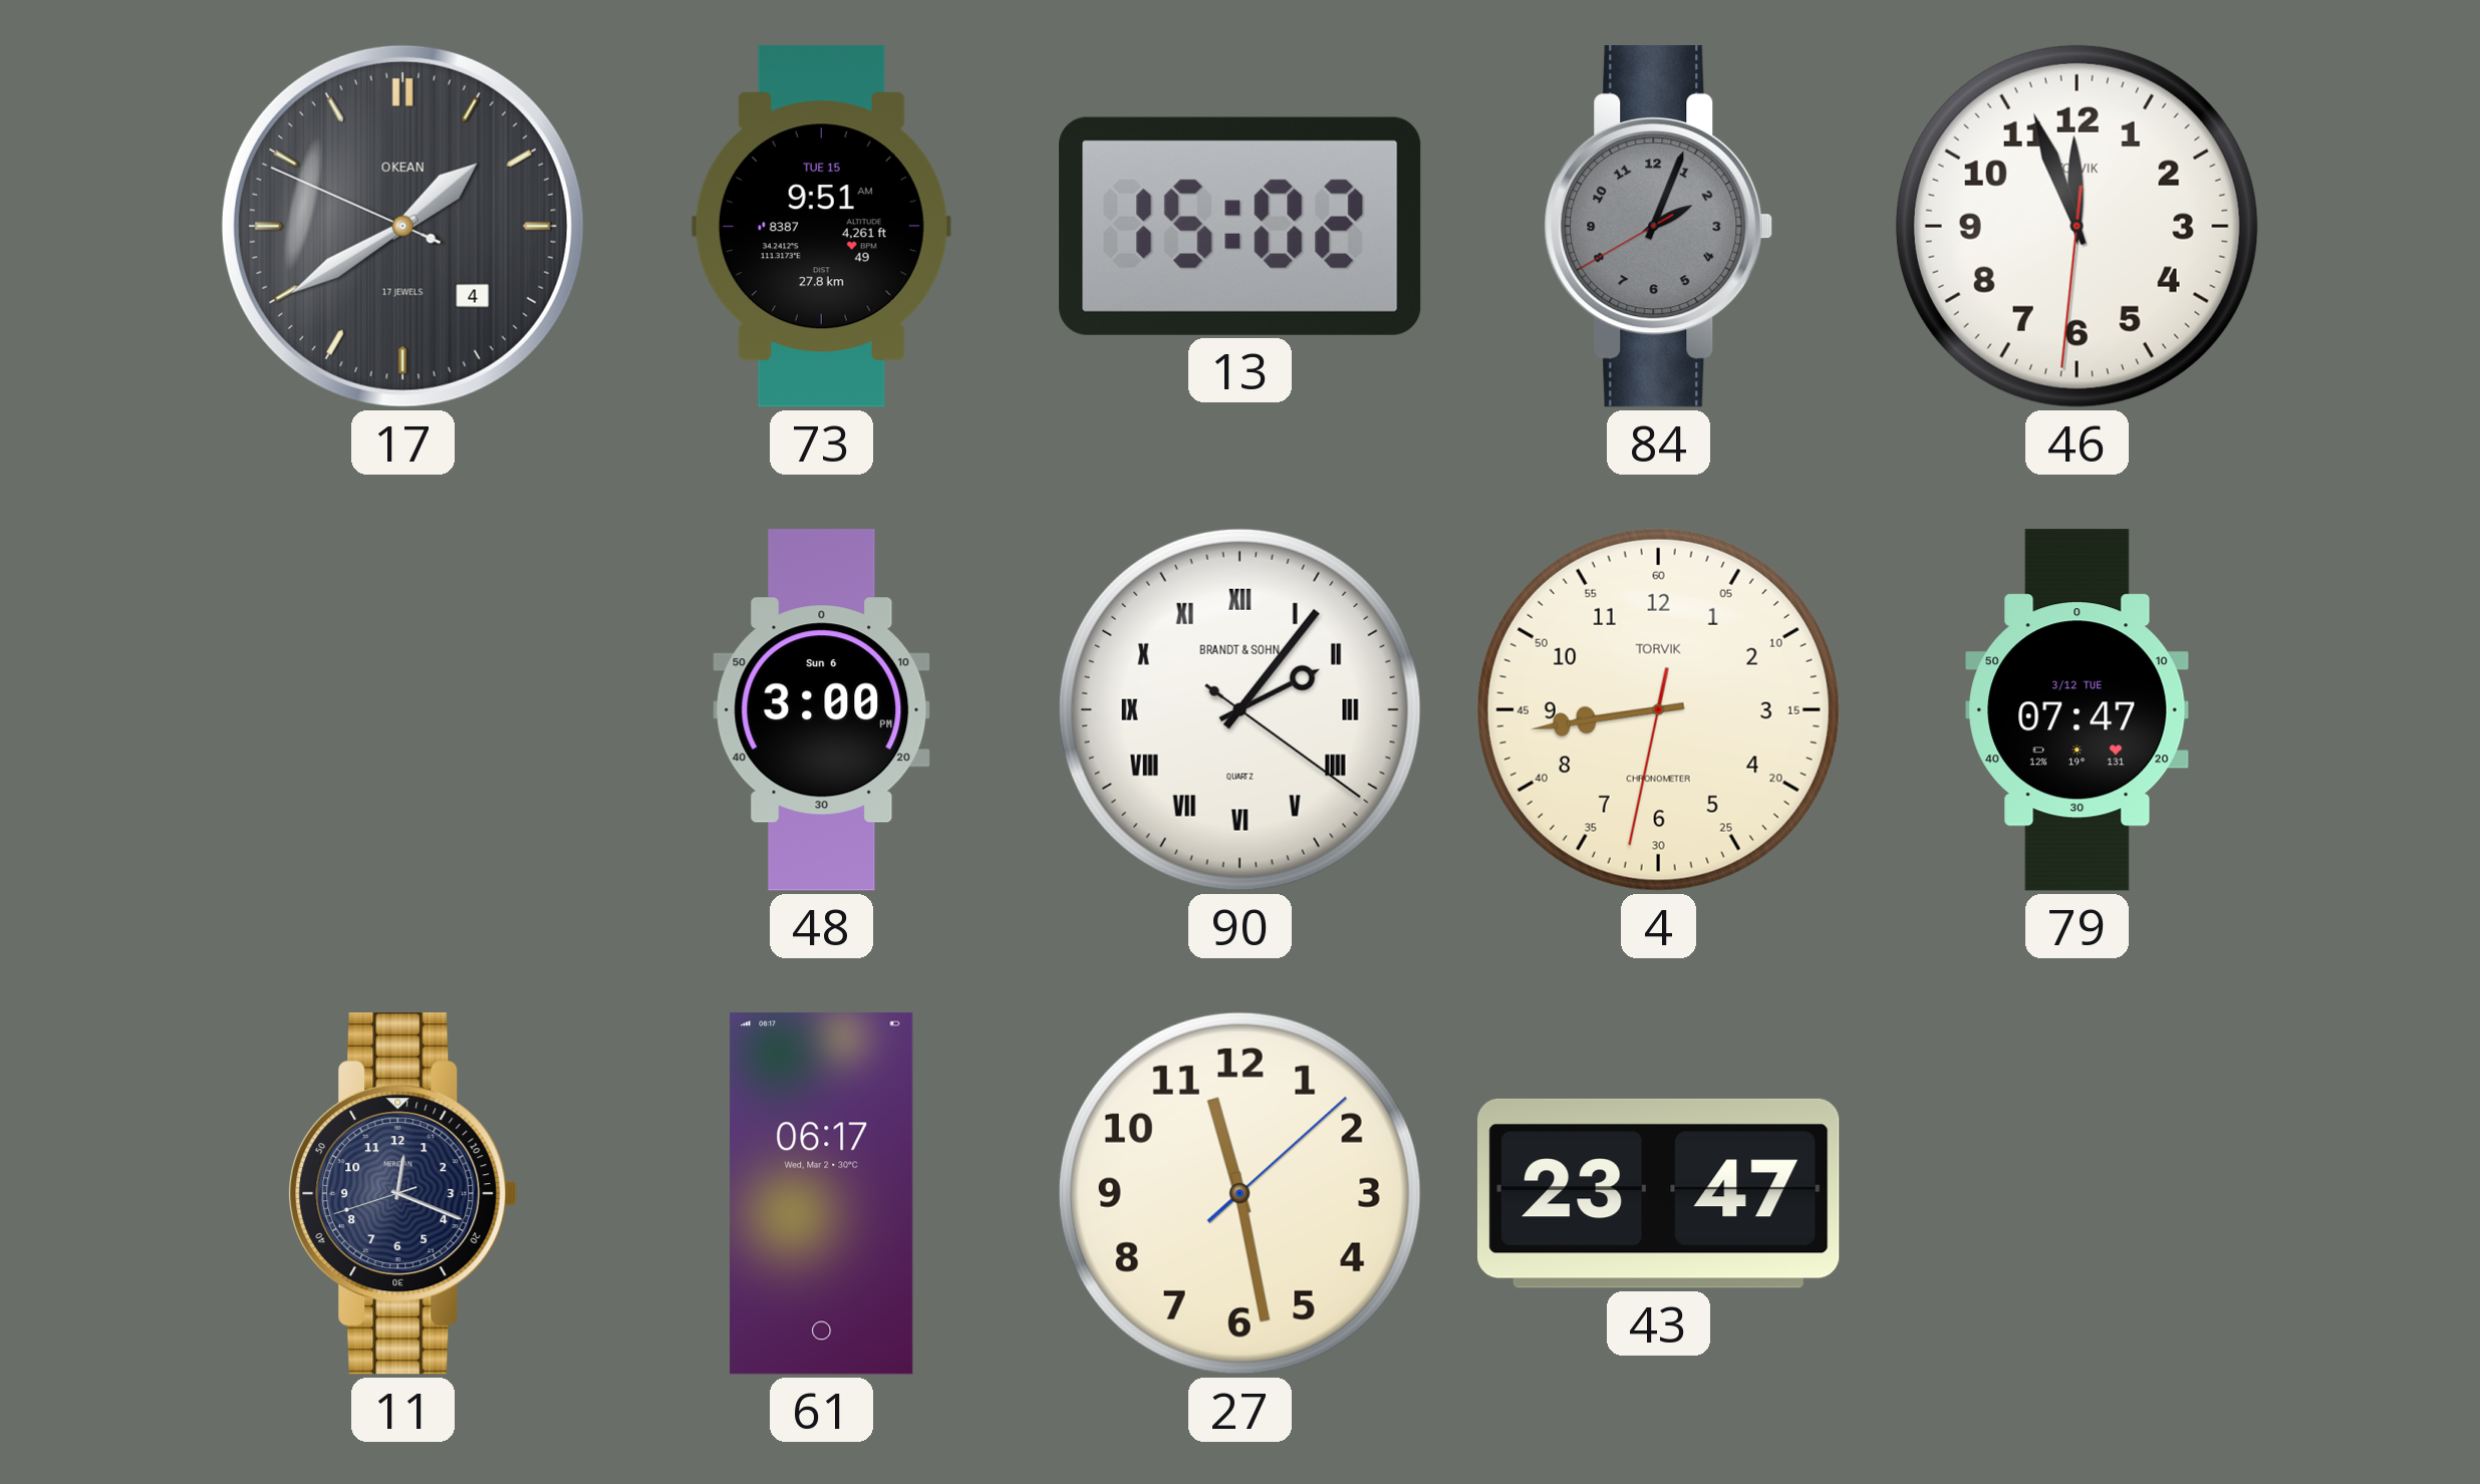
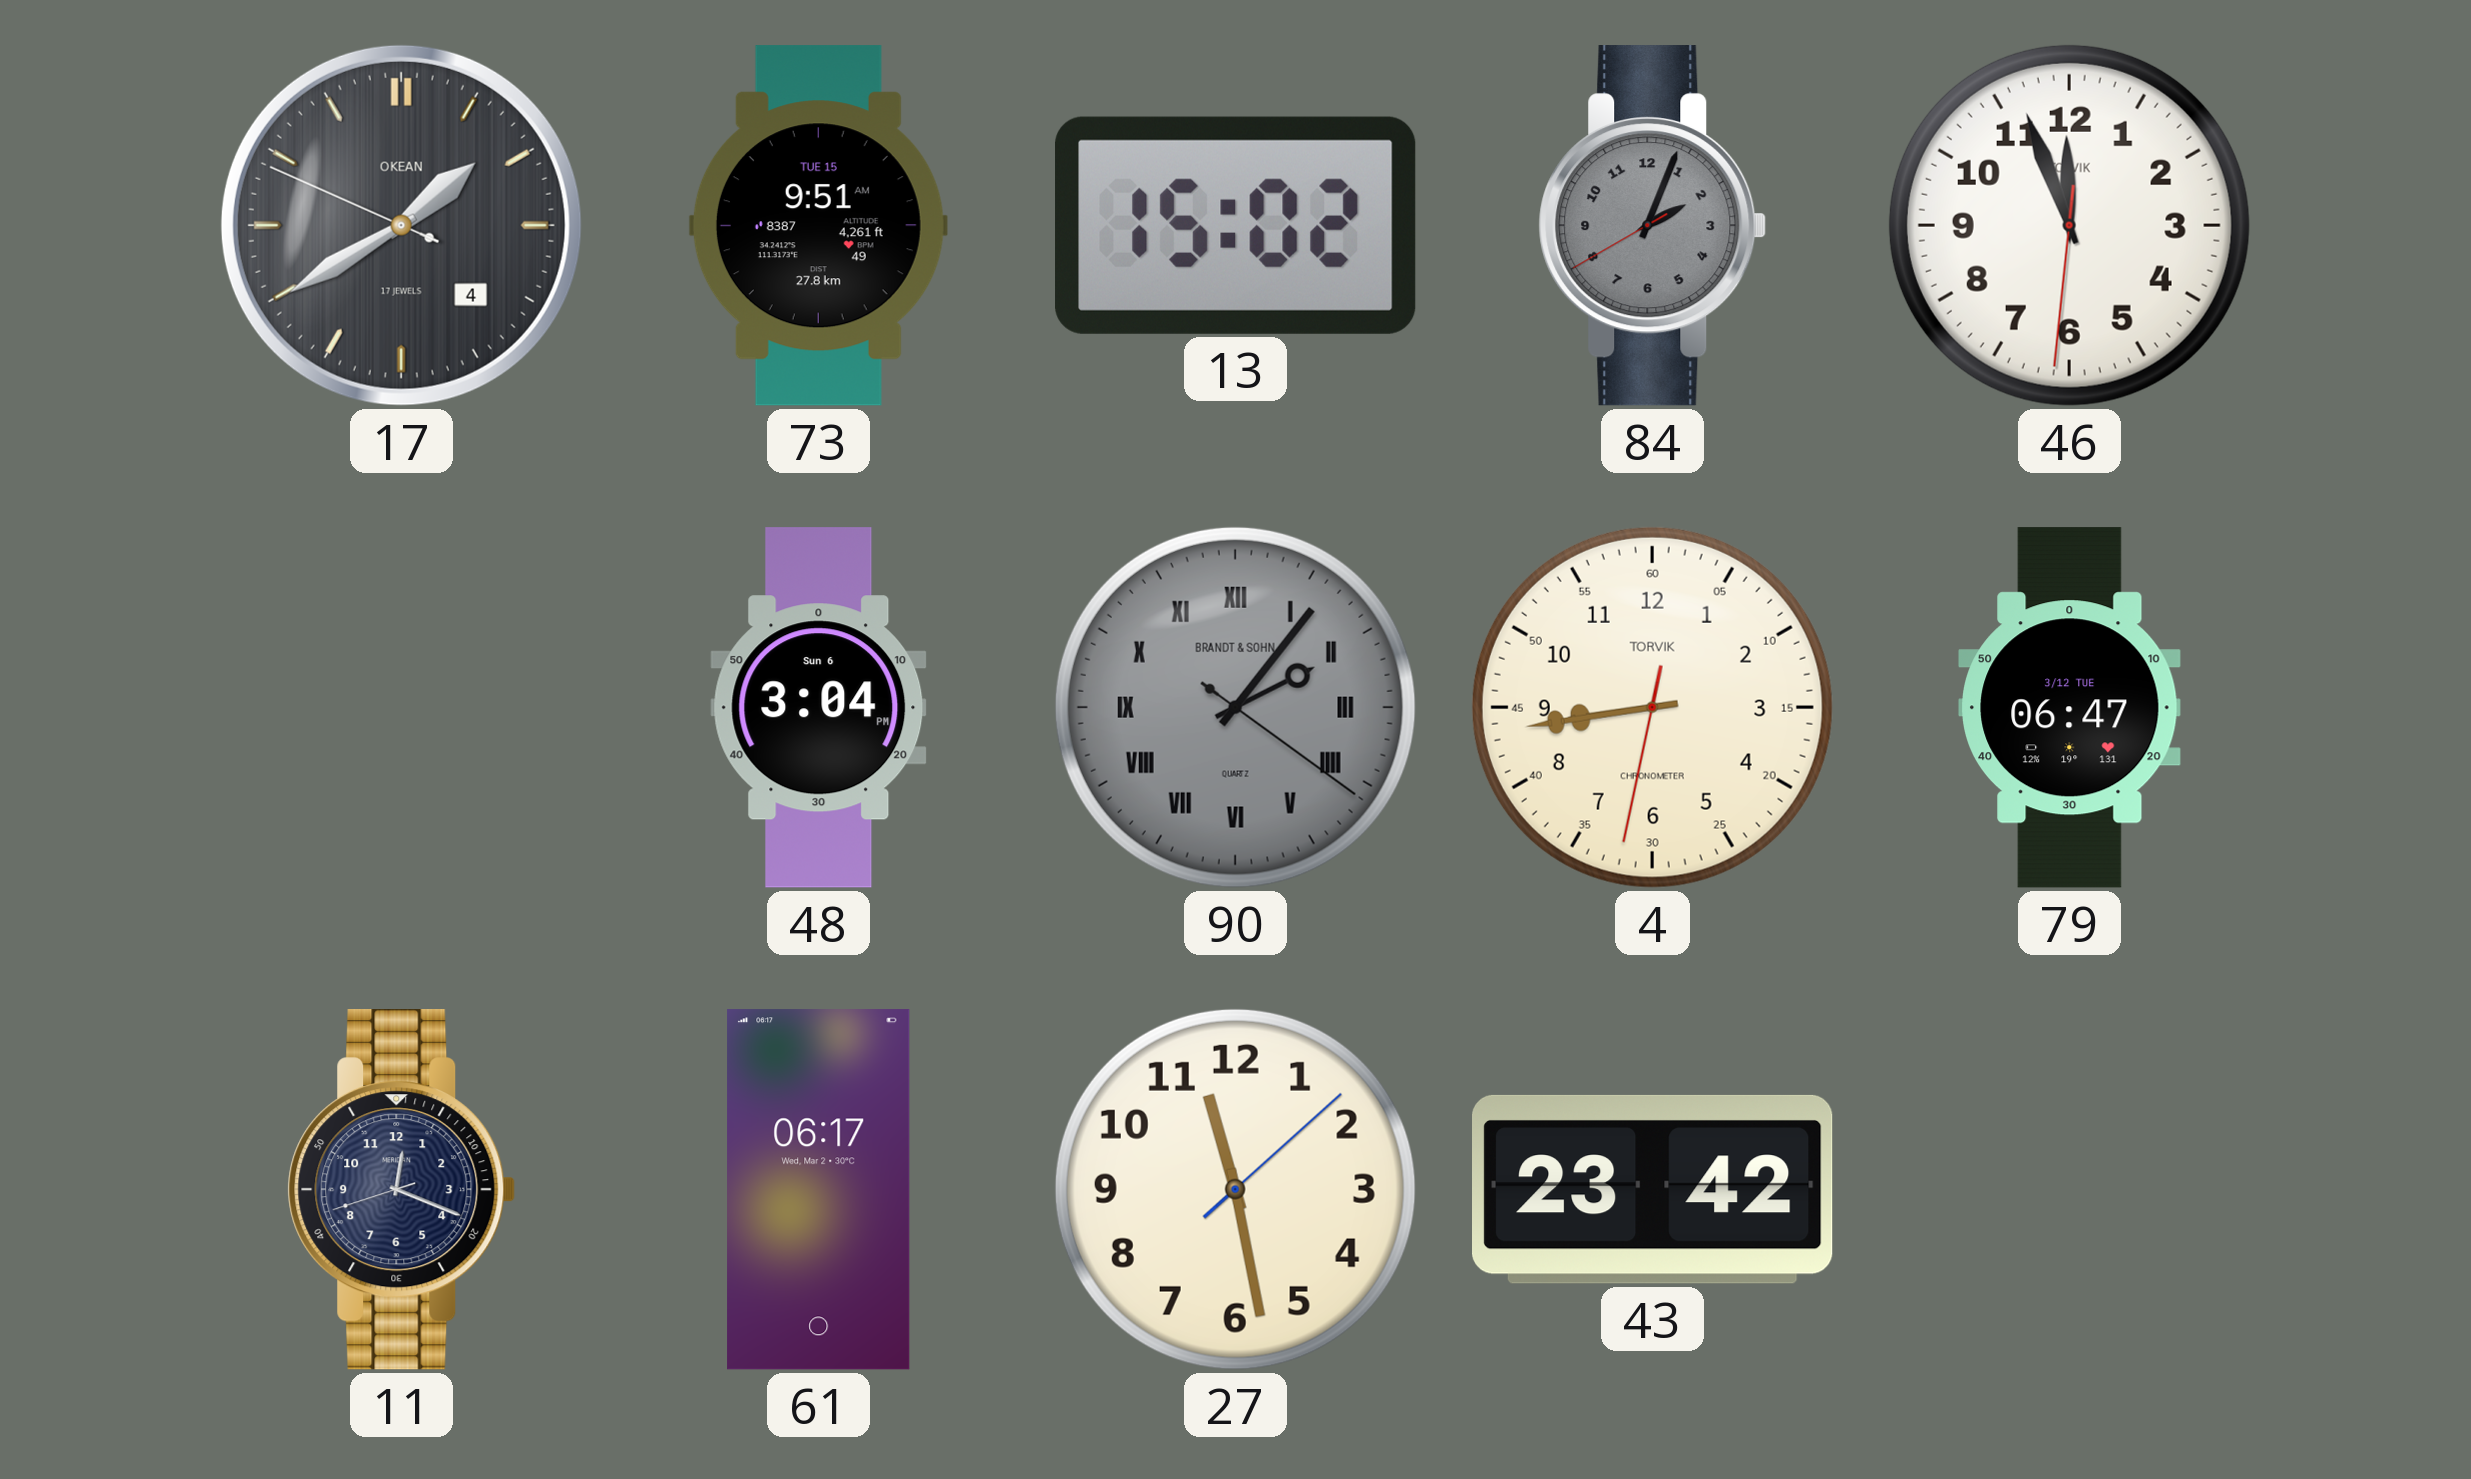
48: 3:00 -> 3:04 (819, 708)
90 dial: white -> grey (1235, 707)
79: 07:47 -> 06:47 (2070, 708)
43: 23:47 -> 23:42 (1653, 1189)
